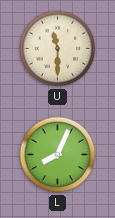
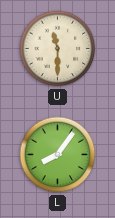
L: 8:04 -> 8:06 (58, 155)
